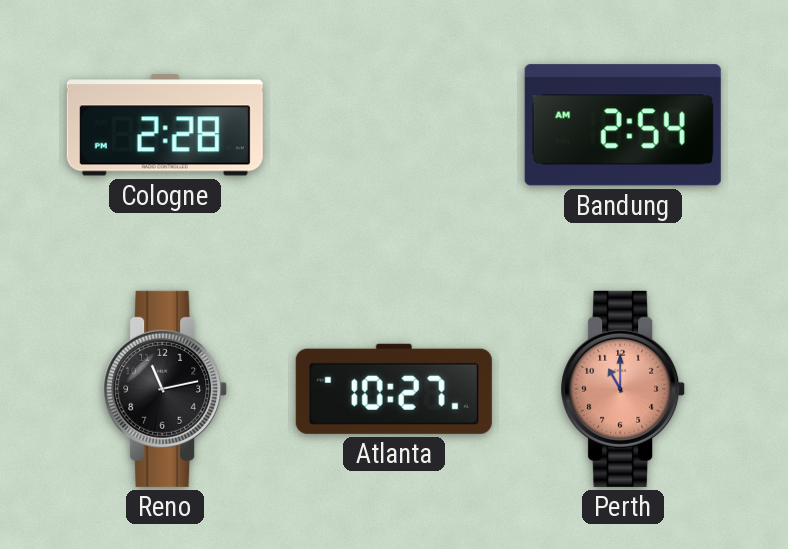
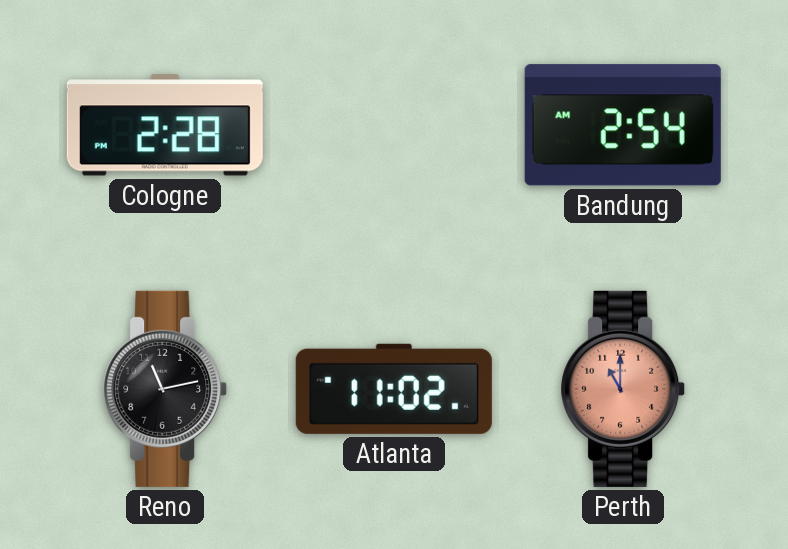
Atlanta: 10:27 -> 11:02 (394, 389)
